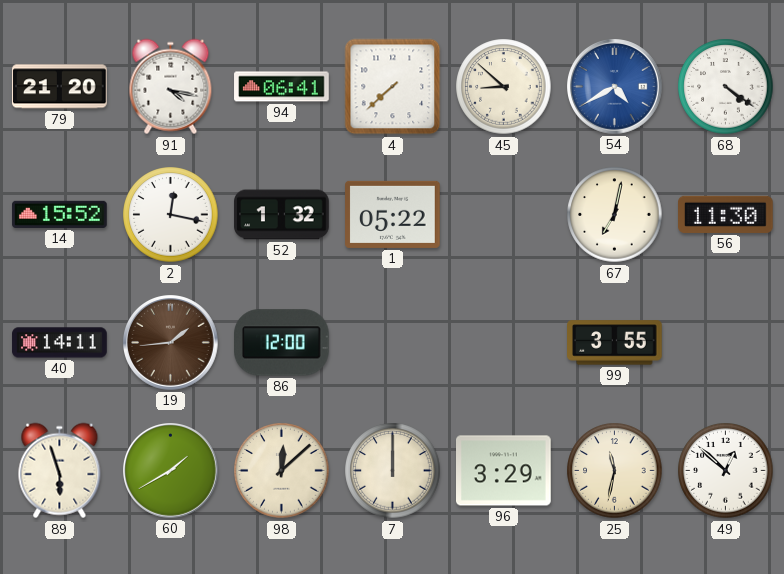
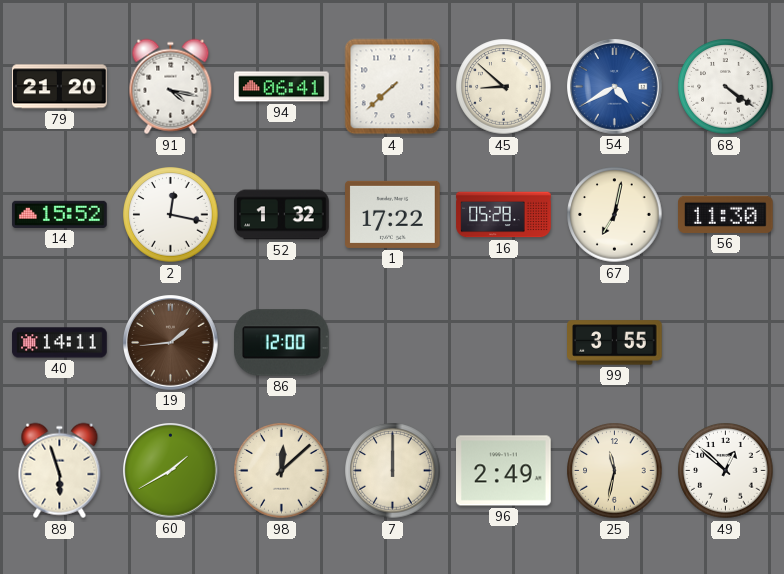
1: 05:22 -> 17:22 (393, 214)
16: none -> 05:28 (504, 215)
96: 3:29 -> 2:49 (504, 471)
